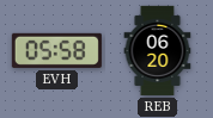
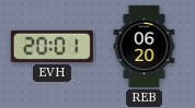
EVH: 05:58 -> 20:01 (51, 46)
